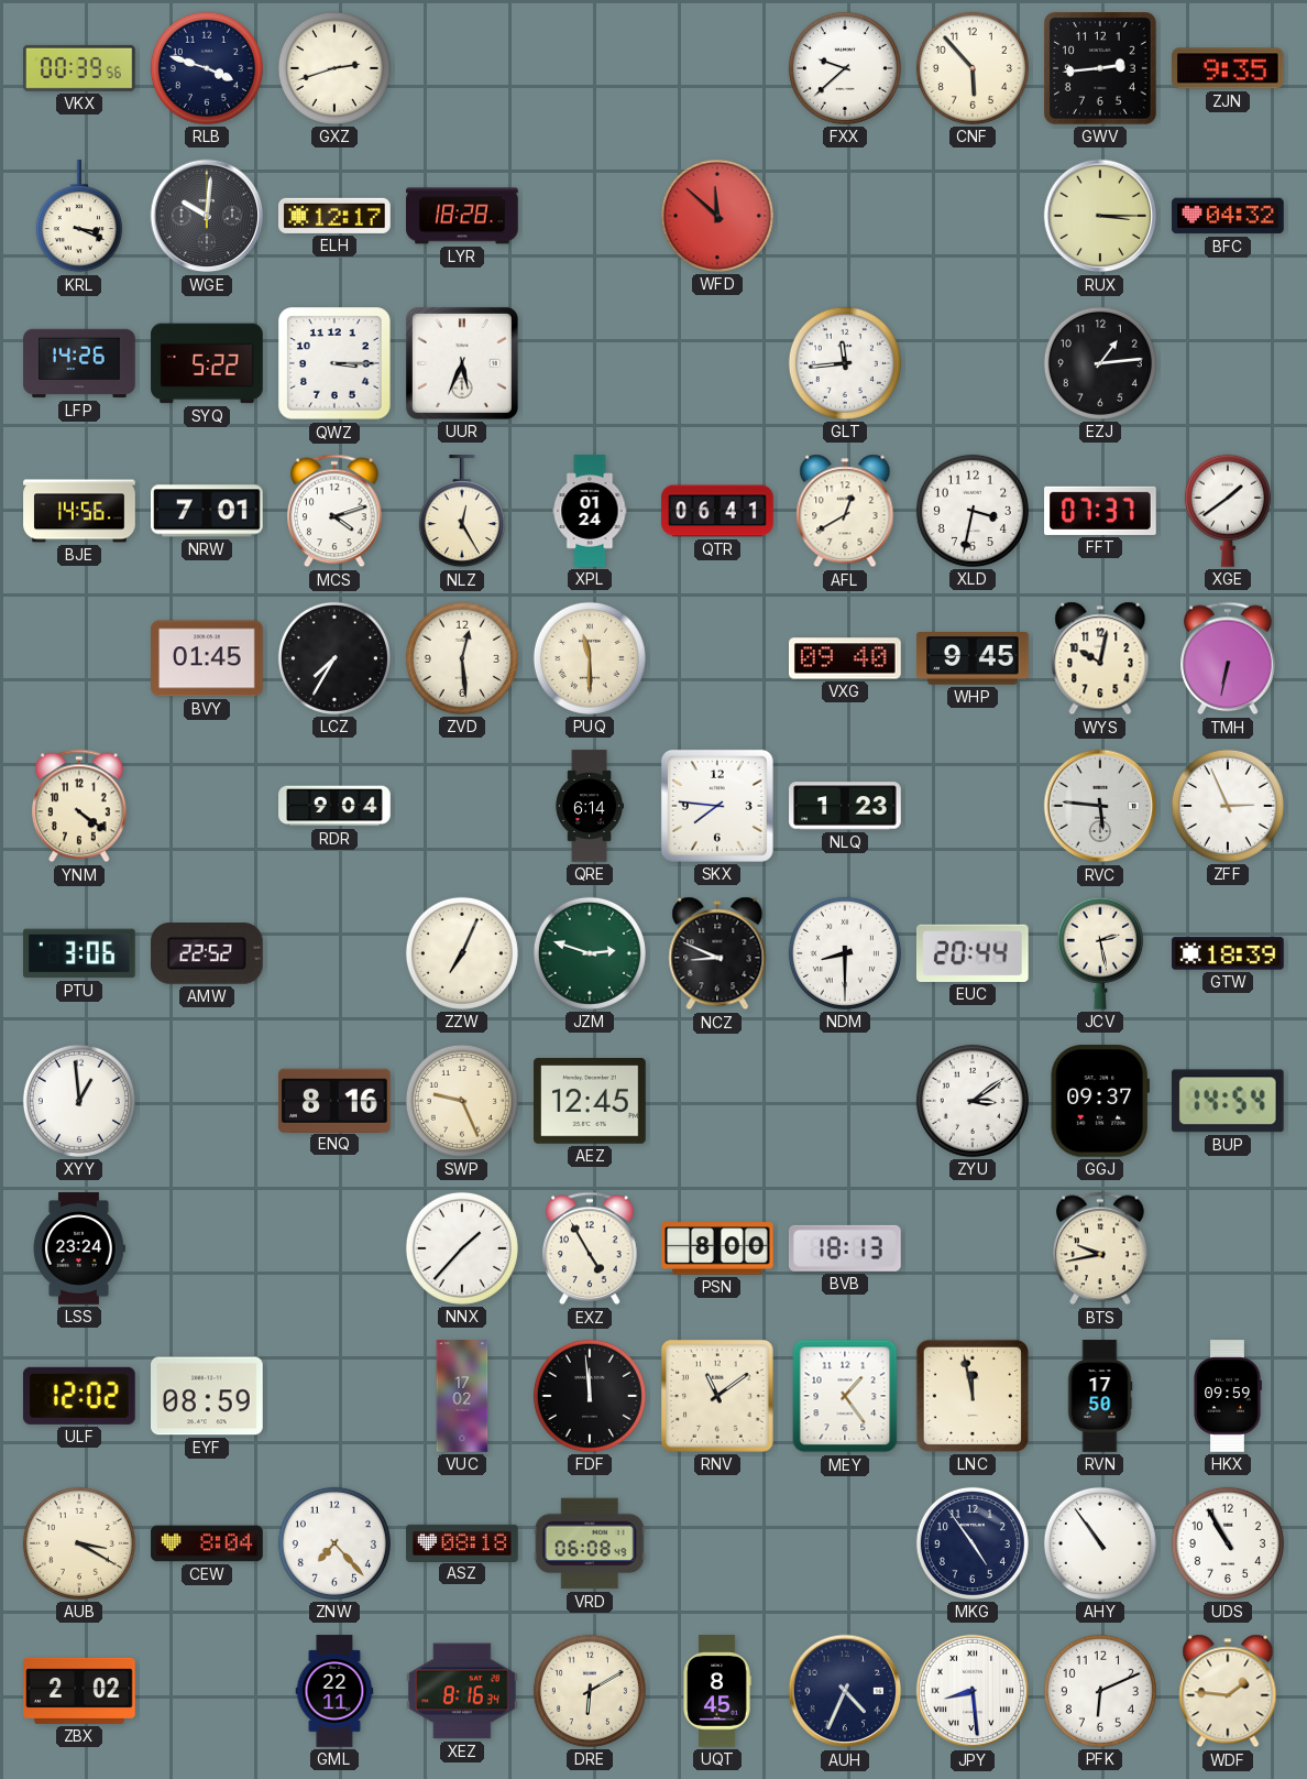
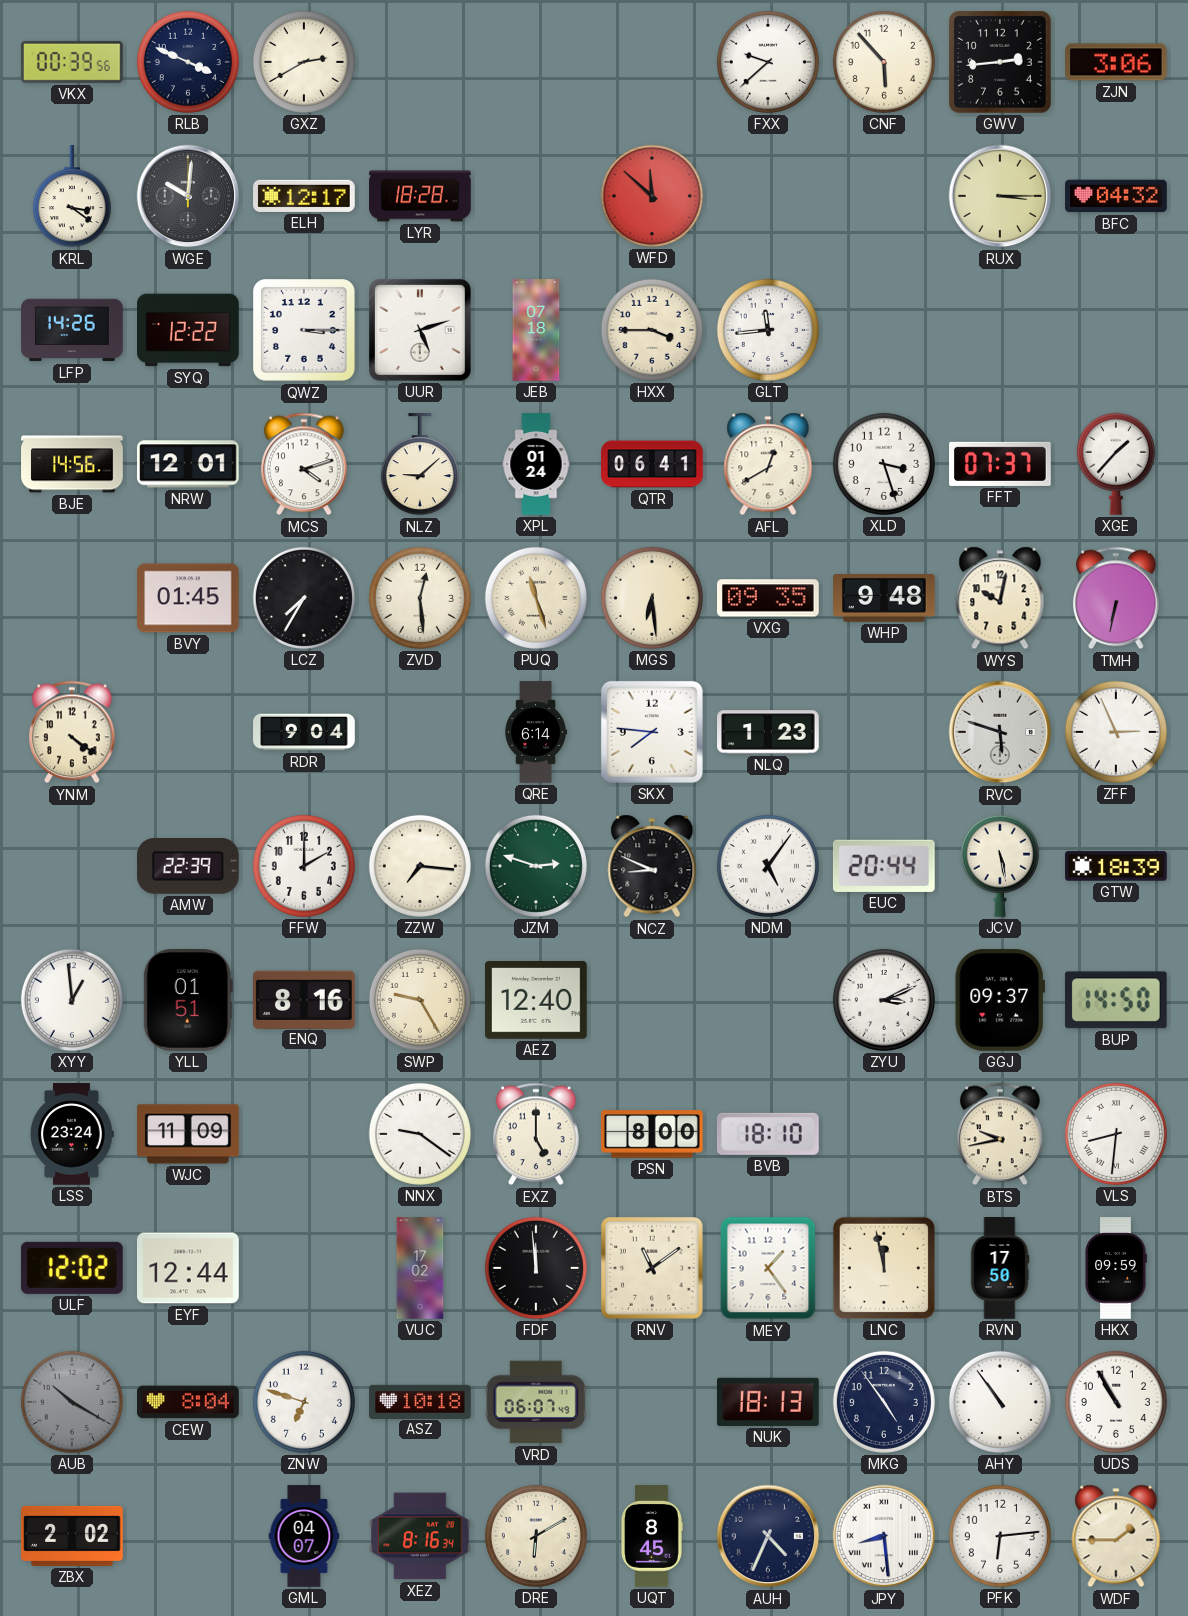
RLB: 3:48 -> 3:49 (188, 62)
GXZ: 2:42 -> 2:40 (304, 62)
ZJN: 9:35 -> 3:06 (1117, 62)
KRL: 3:19 -> 3:21 (72, 197)
SYQ: 5:22 -> 12:22 (188, 330)
UUR: 5:34 -> 5:12 (420, 330)
JEB: none -> 07:18 (536, 330)
HXX: none -> 3:45 (652, 330)
EZJ: 1:14 -> none (1100, 363)
NRW: 7:01 -> 12:01 (189, 464)
NLZ: 12:25 -> 9:08 (420, 465)
XLD: 3:32 -> 3:27 (884, 464)
XGE: 1:39 -> 1:37 (1116, 464)
PUQ: 11:30 -> 11:27 (536, 598)
MGS: none -> 6:29 (652, 598)
VXG: 09:40 -> 09:35 (768, 598)
WHP: 9:45 -> 9:48 (884, 599)
RVC: 5:46 -> 5:48 (1000, 732)
PTU: 3:06 -> none (80, 953)
AMW: 22:52 -> 22:39 (188, 867)
FFW: none -> 2:00 (304, 866)
ZZW: 7:04 -> 7:16 (420, 866)
NDM: 8:30 -> 5:06 (768, 866)
JCV: 2:28 -> 5:28 (1000, 866)
YLL: none -> 01:51 (188, 1001)
SWP: 9:26 -> 9:25 (420, 1000)
AEZ: 12:45 -> 12:40 (537, 1001)
ZYU: 3:09 -> 3:11 (884, 1000)
BUP: 14:54 -> 14:50 (1116, 1000)
WJC: none -> 11:09 (188, 1134)
NNX: 1:37 -> 9:21 (420, 1134)
EXZ: 4:55 -> 5:00 (536, 1134)
BVB: 18:13 -> 18:10 (768, 1134)
VLS: none -> 8:31 (1116, 1134)
EYF: 08:59 -> 12:44 (189, 1268)
AUB: 3:20 -> 10:20 (72, 1402)
AUB dial: cream -> grey (72, 1402)
ZNW: 7:23 -> 6:48 (304, 1402)
ASZ: 08:18 -> 10:18 (420, 1401)
VRD: 06:08 -> 06:07 (536, 1402)
NUK: none -> 18:13 (769, 1402)
GML: 22:11 -> 04:07 (304, 1536)
PFK: 6:11 -> 6:14 (1000, 1536)
WDF: 1:46 -> 1:45 (1116, 1536)
